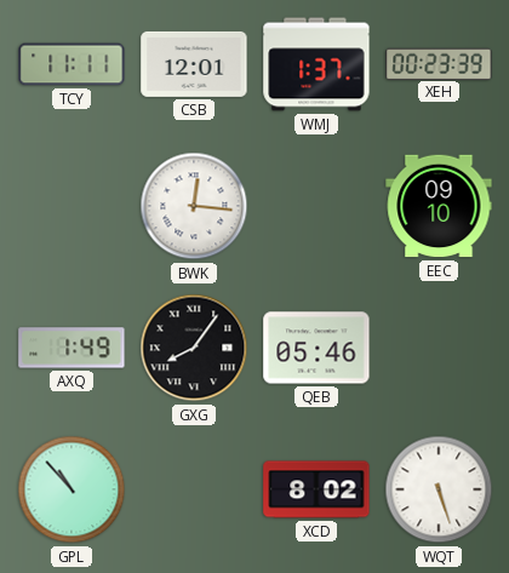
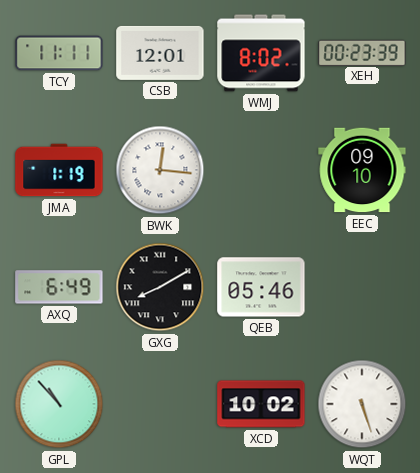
WMJ: 1:37 -> 8:02 (261, 53)
JMA: none -> 1:19 (59, 170)
AXQ: 1:49 -> 6:49 (59, 287)
GXG: 8:06 -> 8:10 (160, 287)
XCD: 8:02 -> 10:02 (261, 404)
